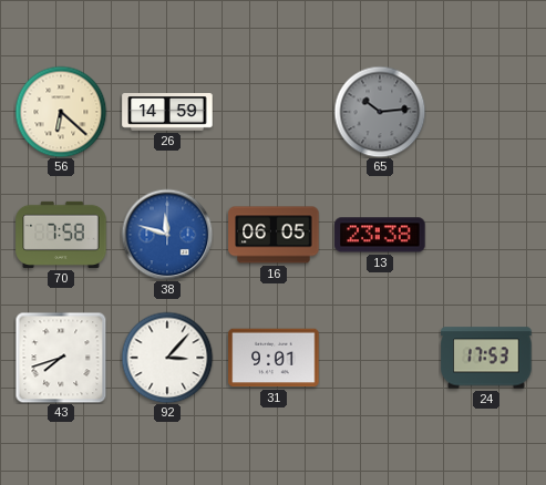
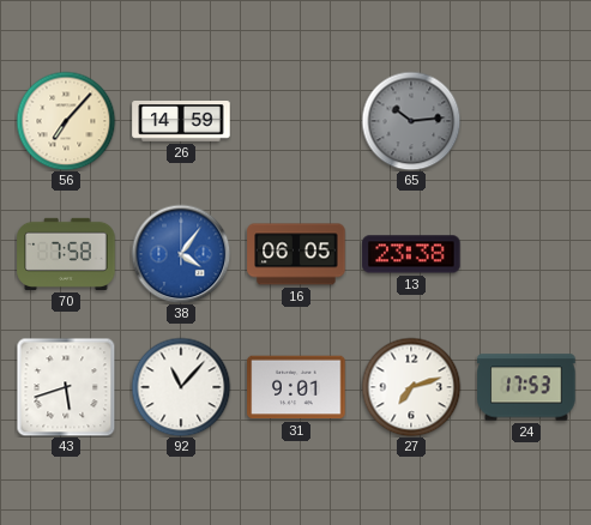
56: 6:22 -> 7:07 (66, 121)
38: 11:48 -> 4:06 (181, 254)
43: 7:42 -> 5:42 (66, 387)
92: 3:07 -> 11:07 (181, 387)
27: none -> 7:12 (411, 387)
